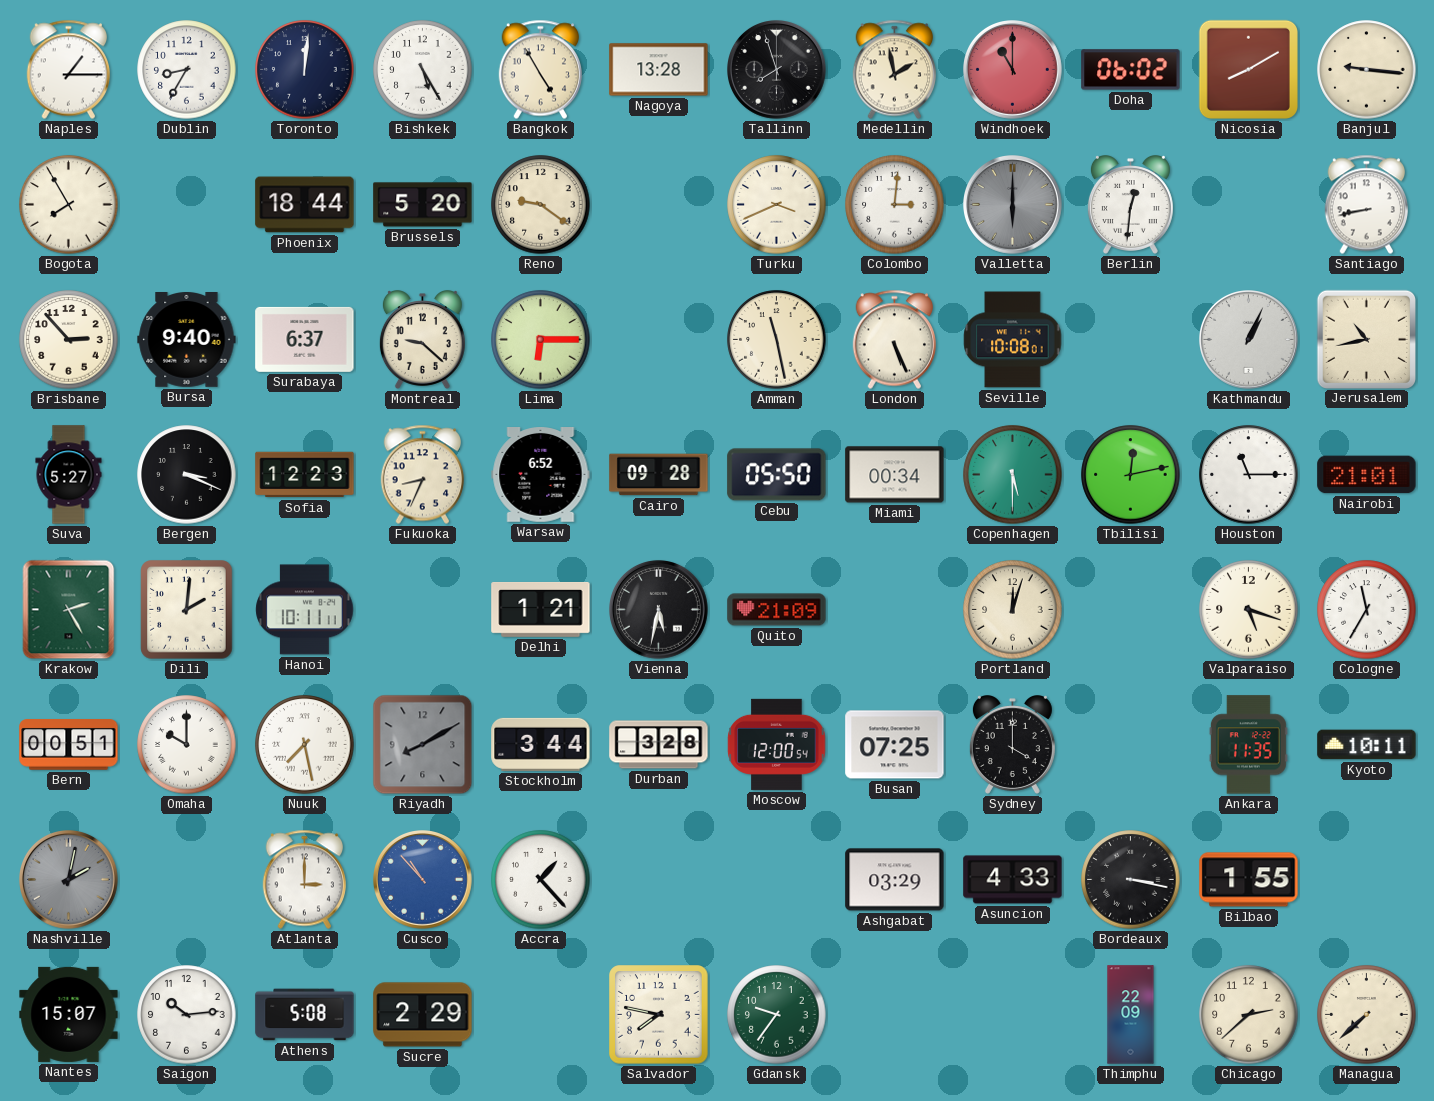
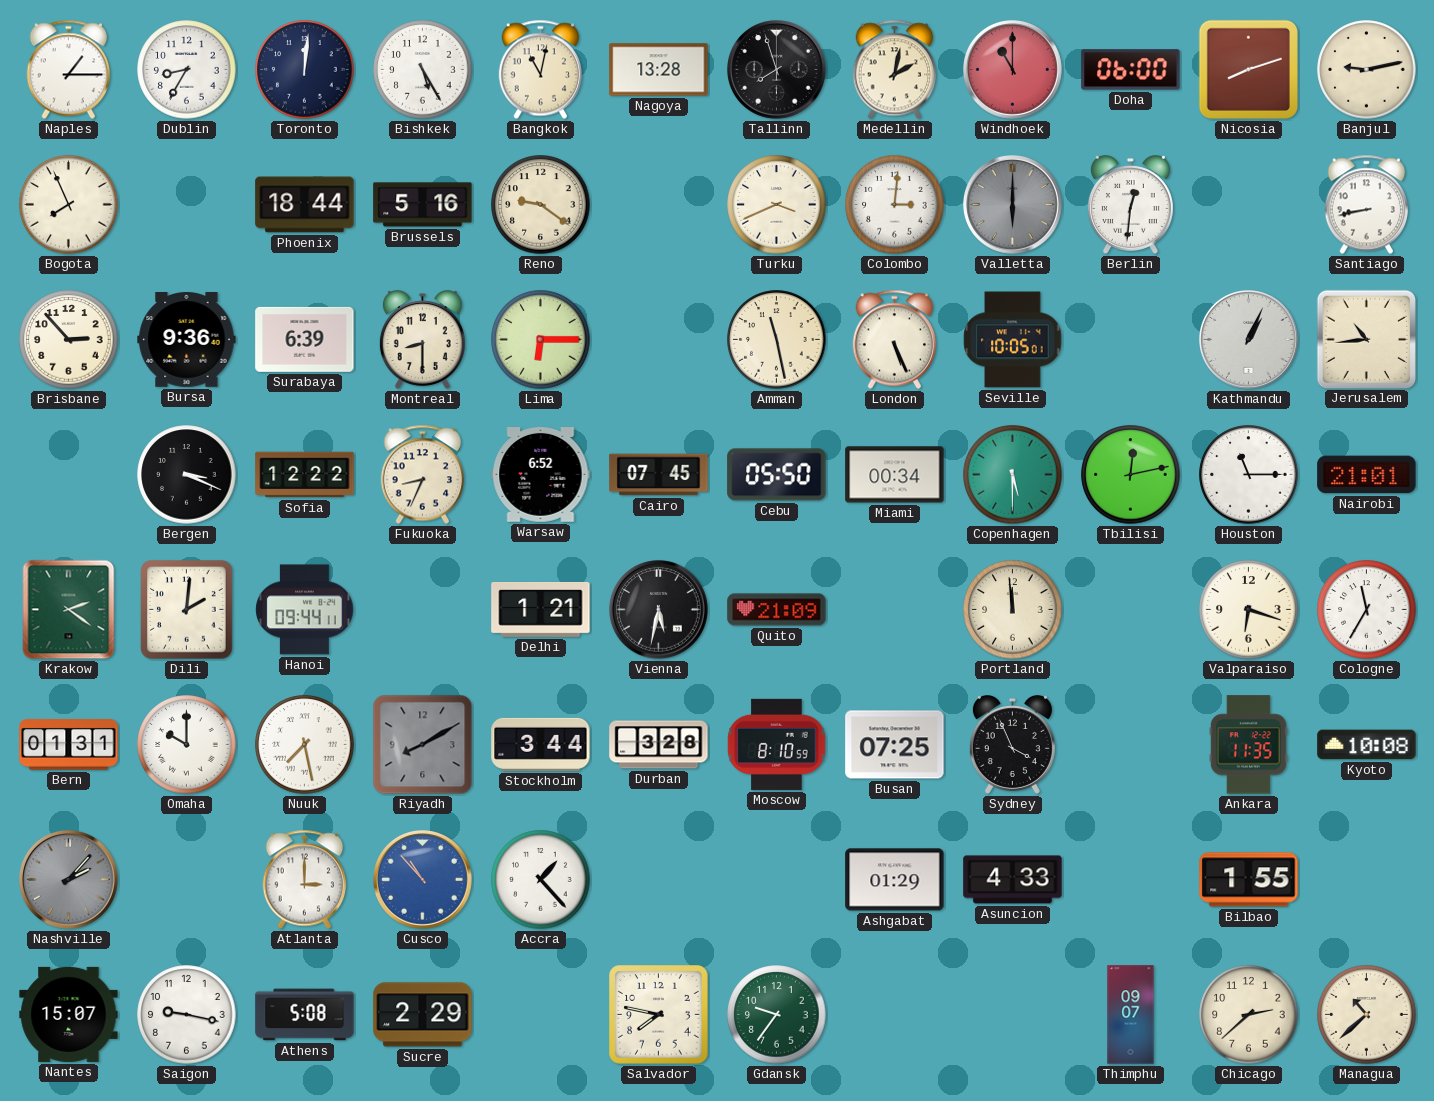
Bangkok: 4:55 -> 11:02 (540, 70)
Medellin: 1:58 -> 2:02 (894, 70)
Doha: 06:02 -> 06:00 (1131, 70)
Nicosia: 8:10 -> 8:12 (1248, 69)
Banjul: 9:16 -> 9:13 (1367, 70)
Bogota: 7:55 -> 7:56 (69, 205)
Brussels: 5:20 -> 5:16 (423, 205)
Bursa: 9:40 -> 9:36 (187, 340)
Surabaya: 6:37 -> 6:39 (305, 339)
Montreal: 9:22 -> 8:30 (422, 340)
Seville: 10:08 -> 10:05 (1013, 340)
Jerusalem: 10:43 -> 10:44 (1366, 339)
Suva: 5:27 -> none (69, 475)
Sofia: 12:23 -> 12:22 (305, 475)
Cairo: 09:28 -> 07:45 (659, 475)
Krakow: 2:25 -> 2:21 (69, 610)
Hanoi: 10:11 -> 09:44 (305, 610)
Portland: 12:03 -> 11:59 (1013, 610)
Valparaiso: 5:18 -> 6:18 (1249, 610)
Bern: 00:51 -> 01:31 (69, 745)
Moscow: 12:00 -> 8:10 (777, 744)
Sydney: 4:00 -> 3:56 (1012, 745)
Kyoto: 10:11 -> 10:08 (1367, 745)
Nashville: 2:02 -> 2:07 (69, 880)
Ashgabat: 03:29 -> 01:29 (895, 880)
Bordeaux: 3:17 -> none (1131, 880)
Saigon: 10:14 -> 9:17 (187, 1015)
Thimphu: 22:09 -> 09:07 (1131, 1015)
Managua: 7:38 -> 10:38 (1367, 1015)
